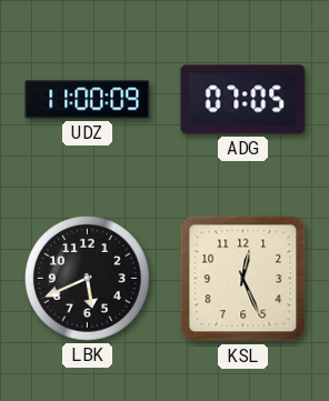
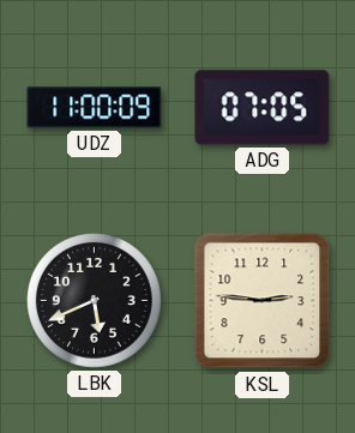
KSL: 12:26 -> 2:46 (263, 301)
